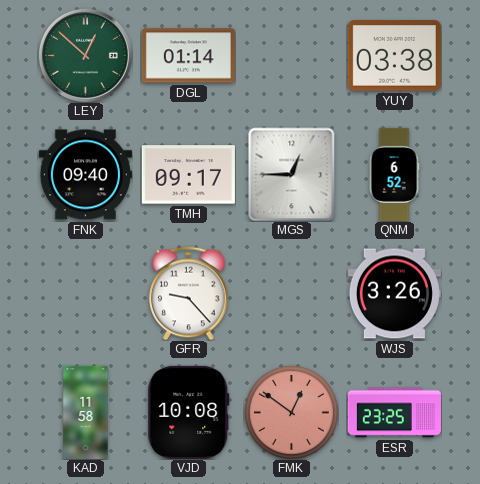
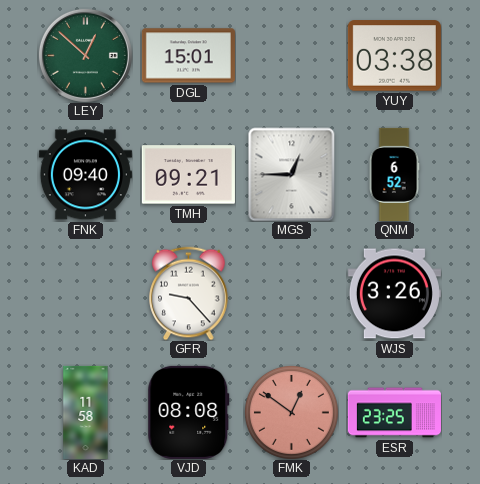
DGL: 01:14 -> 15:01 (188, 56)
TMH: 09:17 -> 09:21 (188, 175)
VJD: 10:08 -> 08:08 (189, 412)
